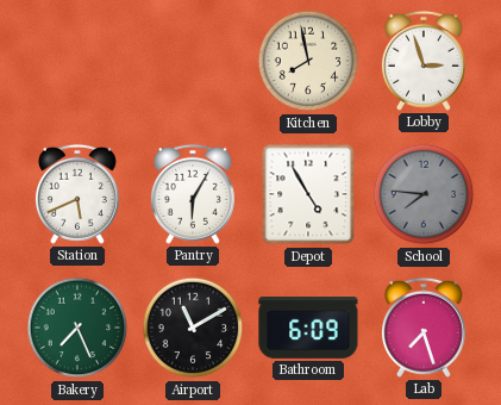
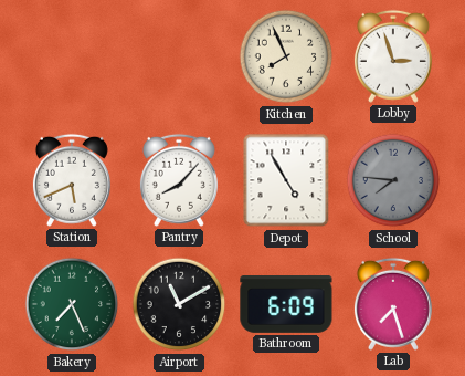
Kitchen: 7:58 -> 7:56 (286, 56)
Pantry: 6:05 -> 8:07 (179, 180)
